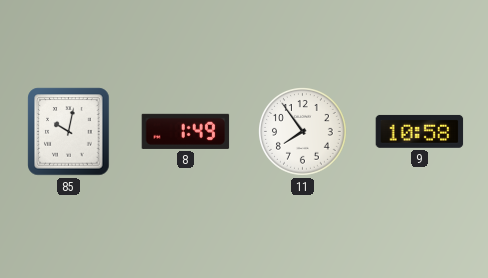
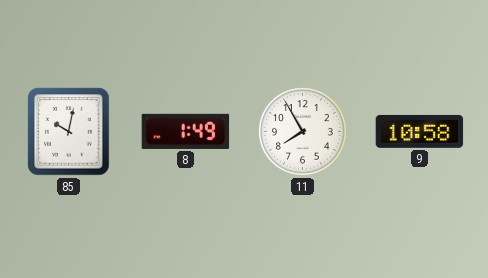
11: 7:54 -> 7:55 (303, 132)
